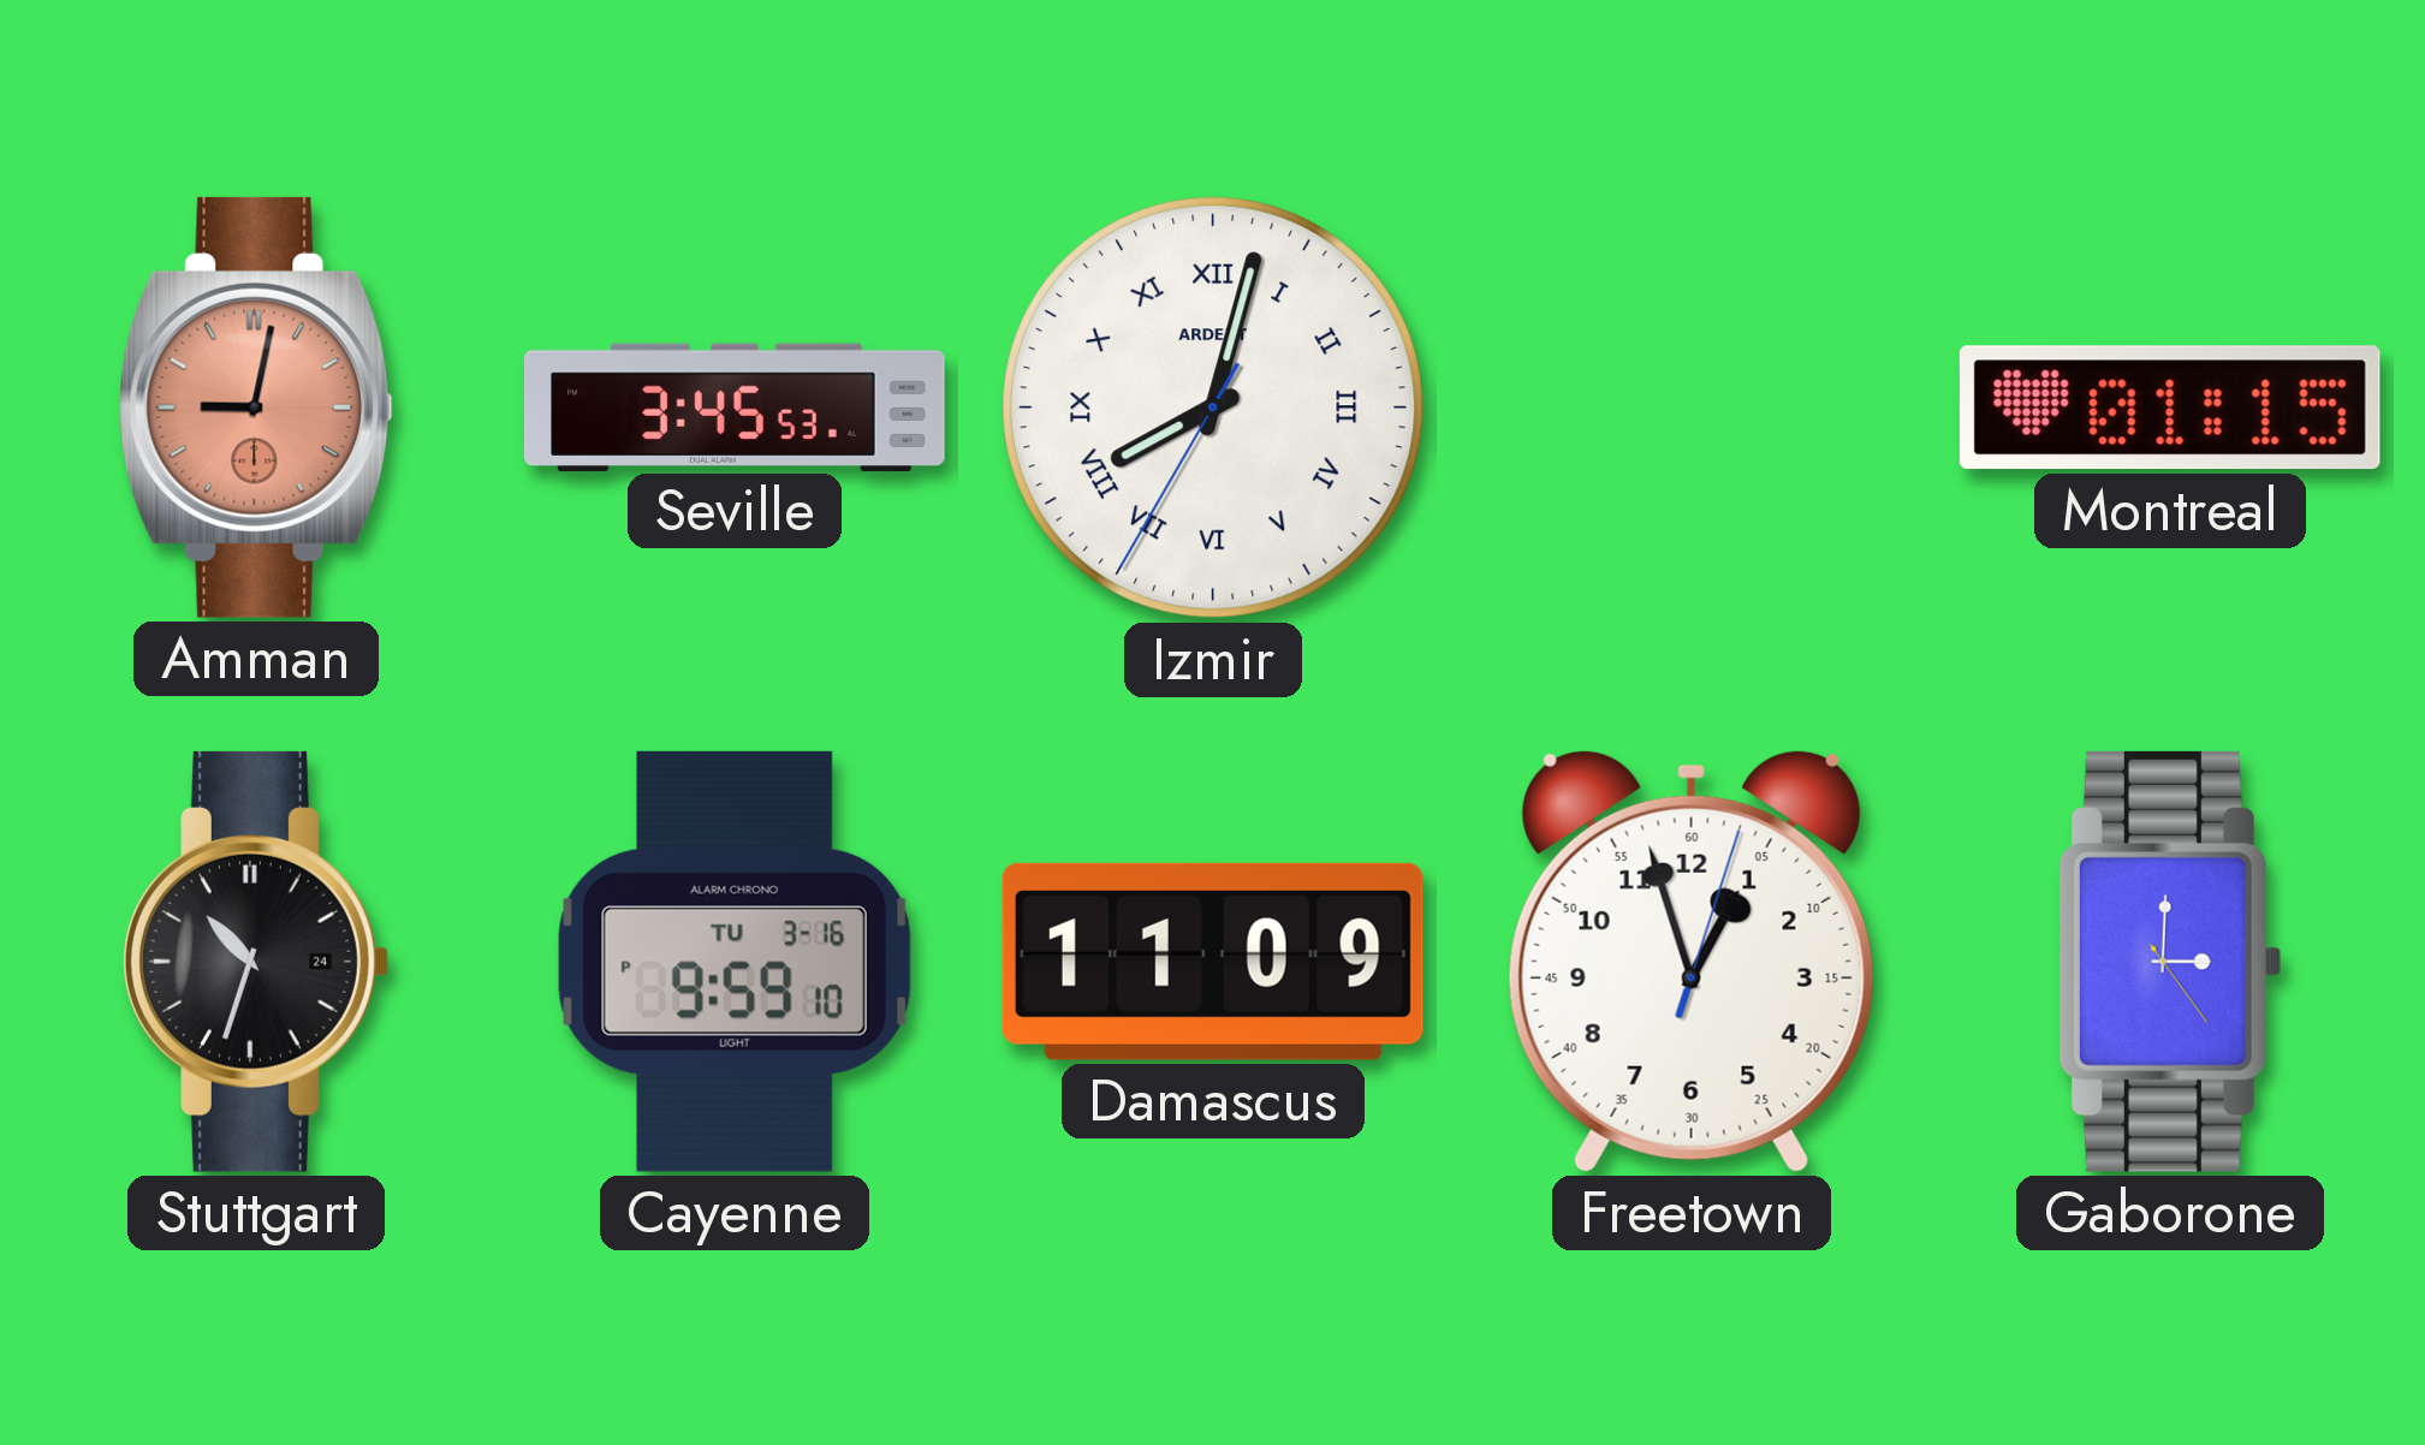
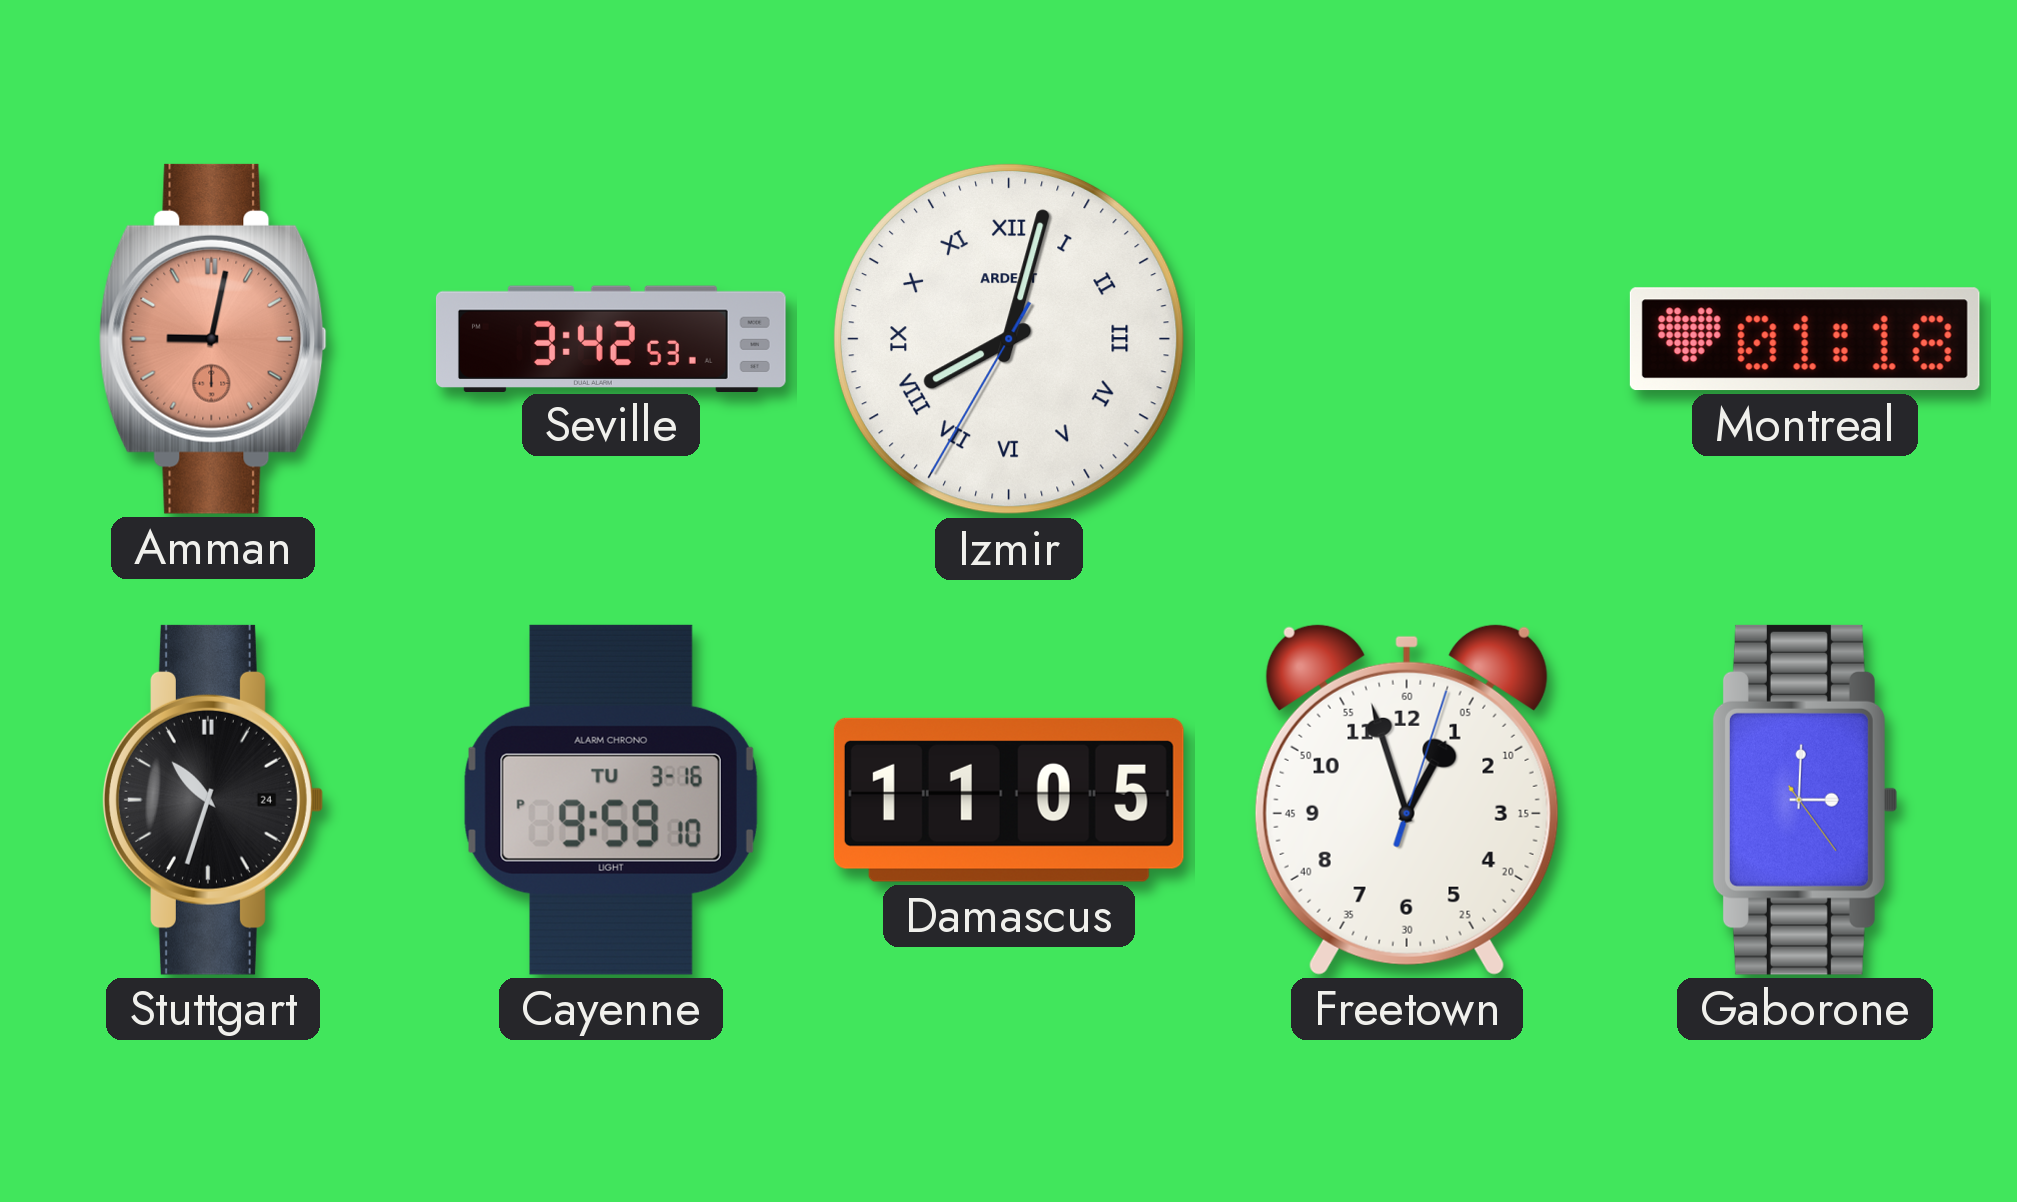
Seville: 3:45 -> 3:42 (611, 338)
Montreal: 01:15 -> 01:18 (1805, 339)
Damascus: 11:09 -> 11:05 (1009, 800)
